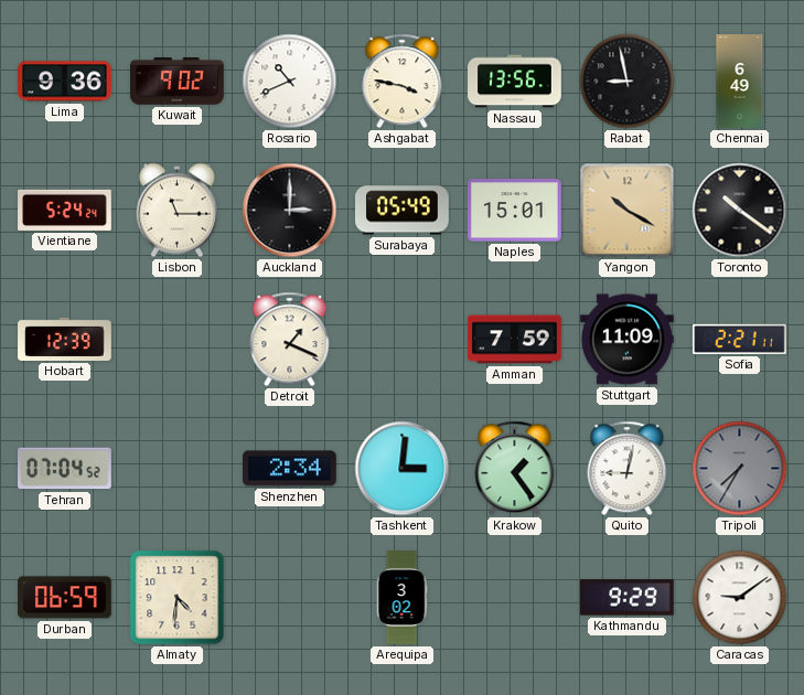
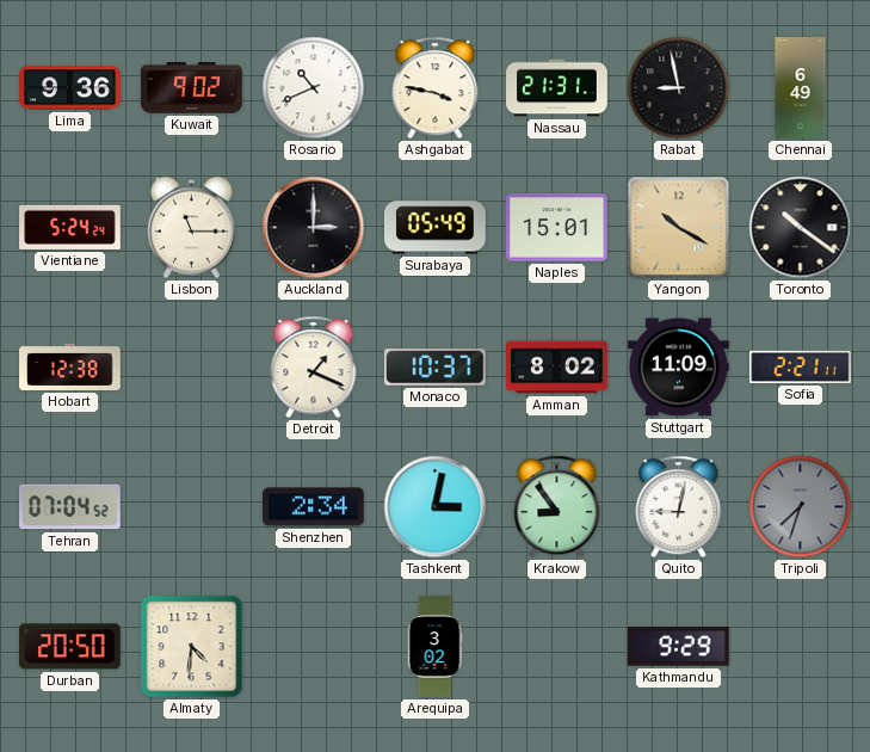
Nassau: 13:56 -> 21:31 (557, 88)
Hobart: 12:39 -> 12:38 (70, 366)
Monaco: none -> 10:37 (434, 368)
Amman: 7:59 -> 8:02 (557, 368)
Tashkent: 3:01 -> 3:02 (436, 507)
Krakow: 1:24 -> 8:54 (557, 507)
Tripoli: 7:35 -> 7:33 (801, 507)
Durban: 06:59 -> 20:50 (70, 647)
Caracas: 9:09 -> none (740, 598)
